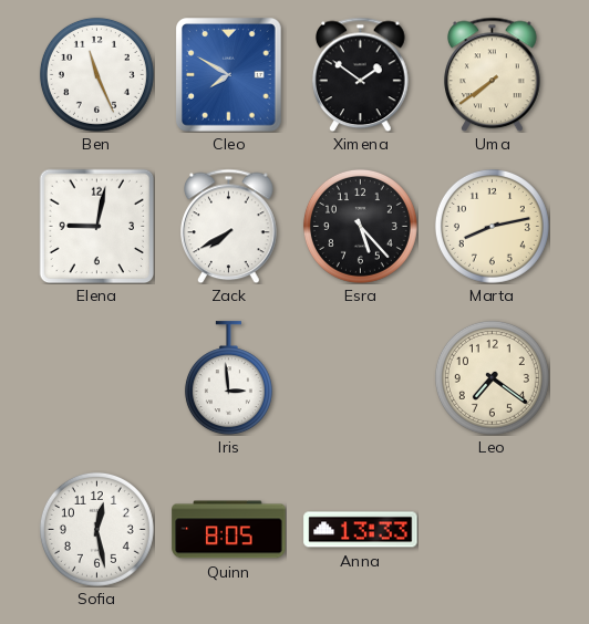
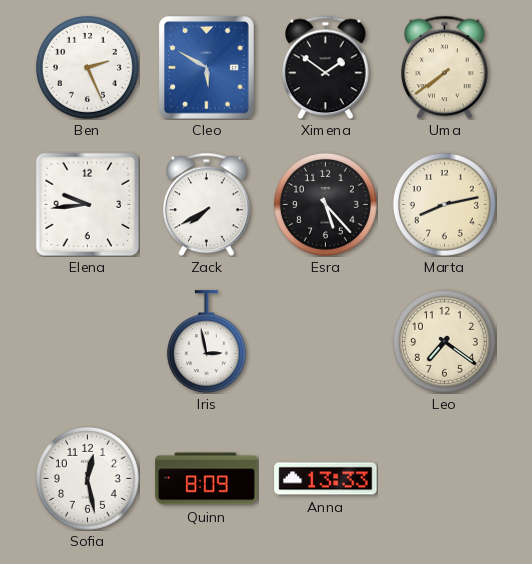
Ben: 11:26 -> 2:26 (87, 67)
Cleo: 7:50 -> 5:50 (207, 68)
Elena: 9:02 -> 9:44 (87, 204)
Iris: 2:59 -> 2:58 (206, 342)
Quinn: 8:05 -> 8:09 (207, 479)
